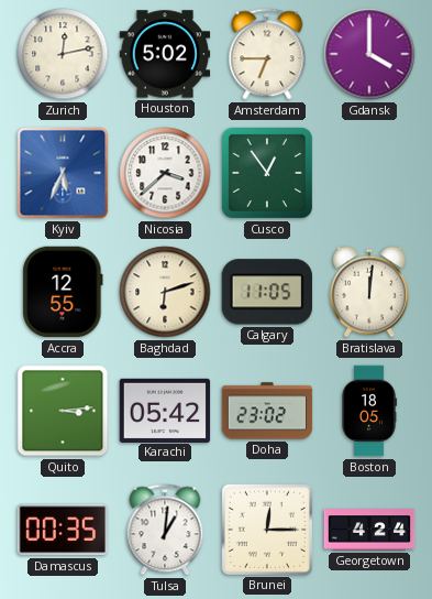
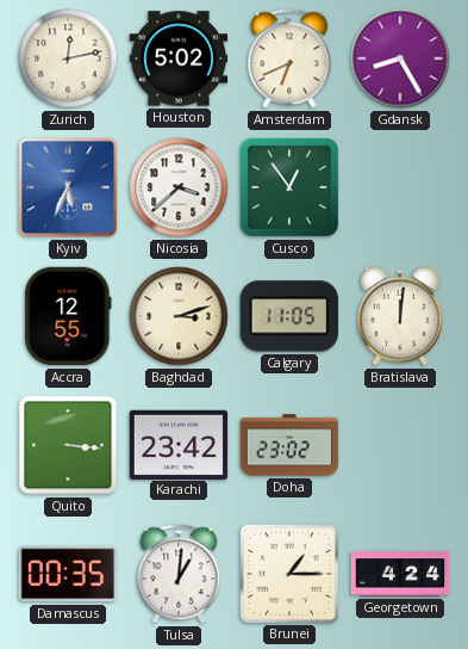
Amsterdam: 6:45 -> 6:41 (289, 58)
Gdansk: 4:00 -> 8:25 (400, 58)
Baghdad: 6:12 -> 3:12 (179, 316)
Quito: 3:14 -> 3:16 (68, 445)
Karachi: 05:42 -> 23:42 (179, 444)
Boston: 18:05 -> none (369, 411)
Brunei: 12:15 -> 1:15 (288, 573)
